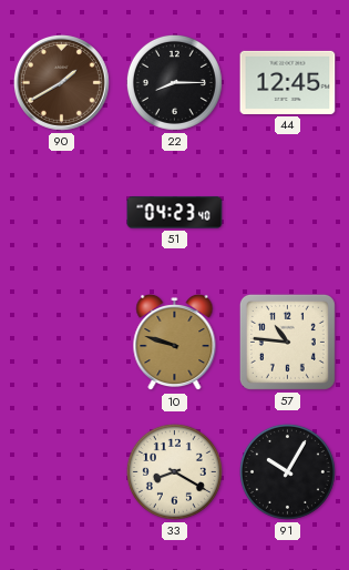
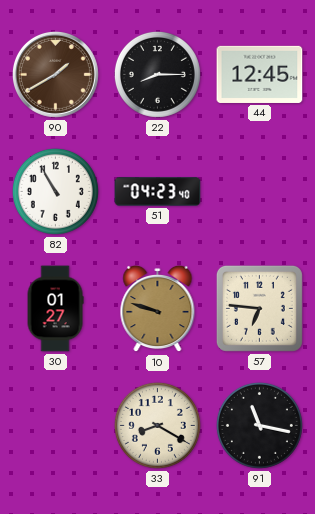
82: none -> 10:55 (55, 191)
30: none -> 01:27 (55, 309)
57: 10:46 -> 6:46 (259, 308)
91: 10:05 -> 11:17 (259, 425)
